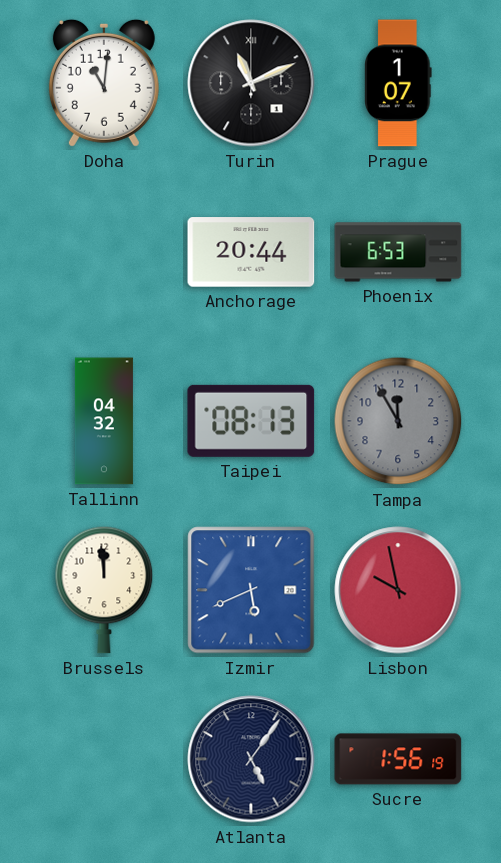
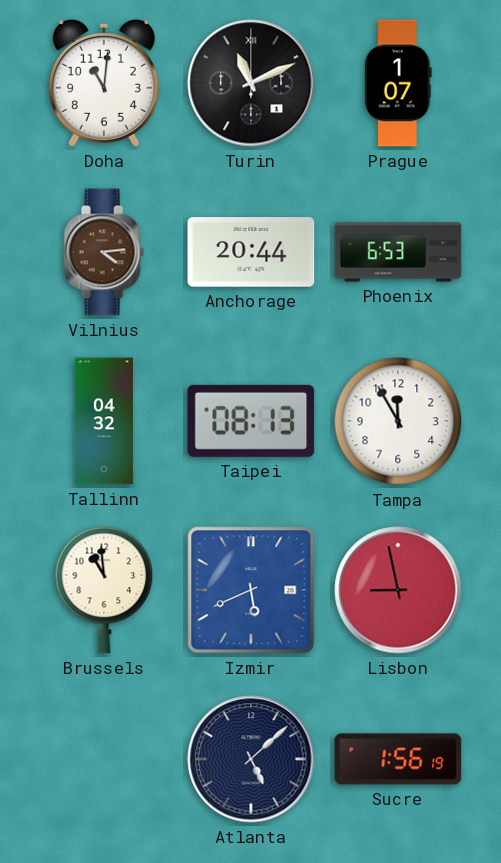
Vilnius: none -> 4:14 (104, 252)
Tampa dial: grey -> white (398, 421)
Brussels: 11:59 -> 10:59 (104, 590)
Lisbon: 9:58 -> 8:58 (398, 590)
Atlanta: 5:06 -> 5:08 (251, 759)
